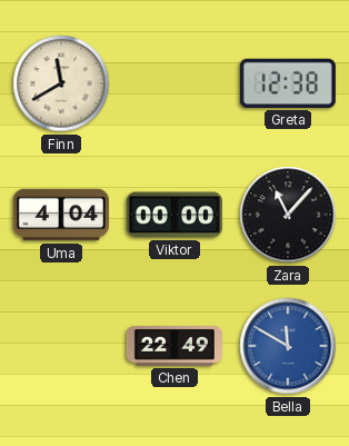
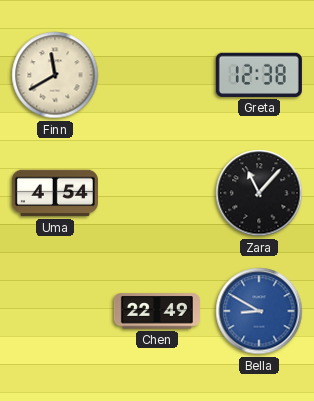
Uma: 4:04 -> 4:54 (55, 193)
Viktor: 00:00 -> none (174, 215)
Bella: 11:50 -> 8:50 (259, 311)
